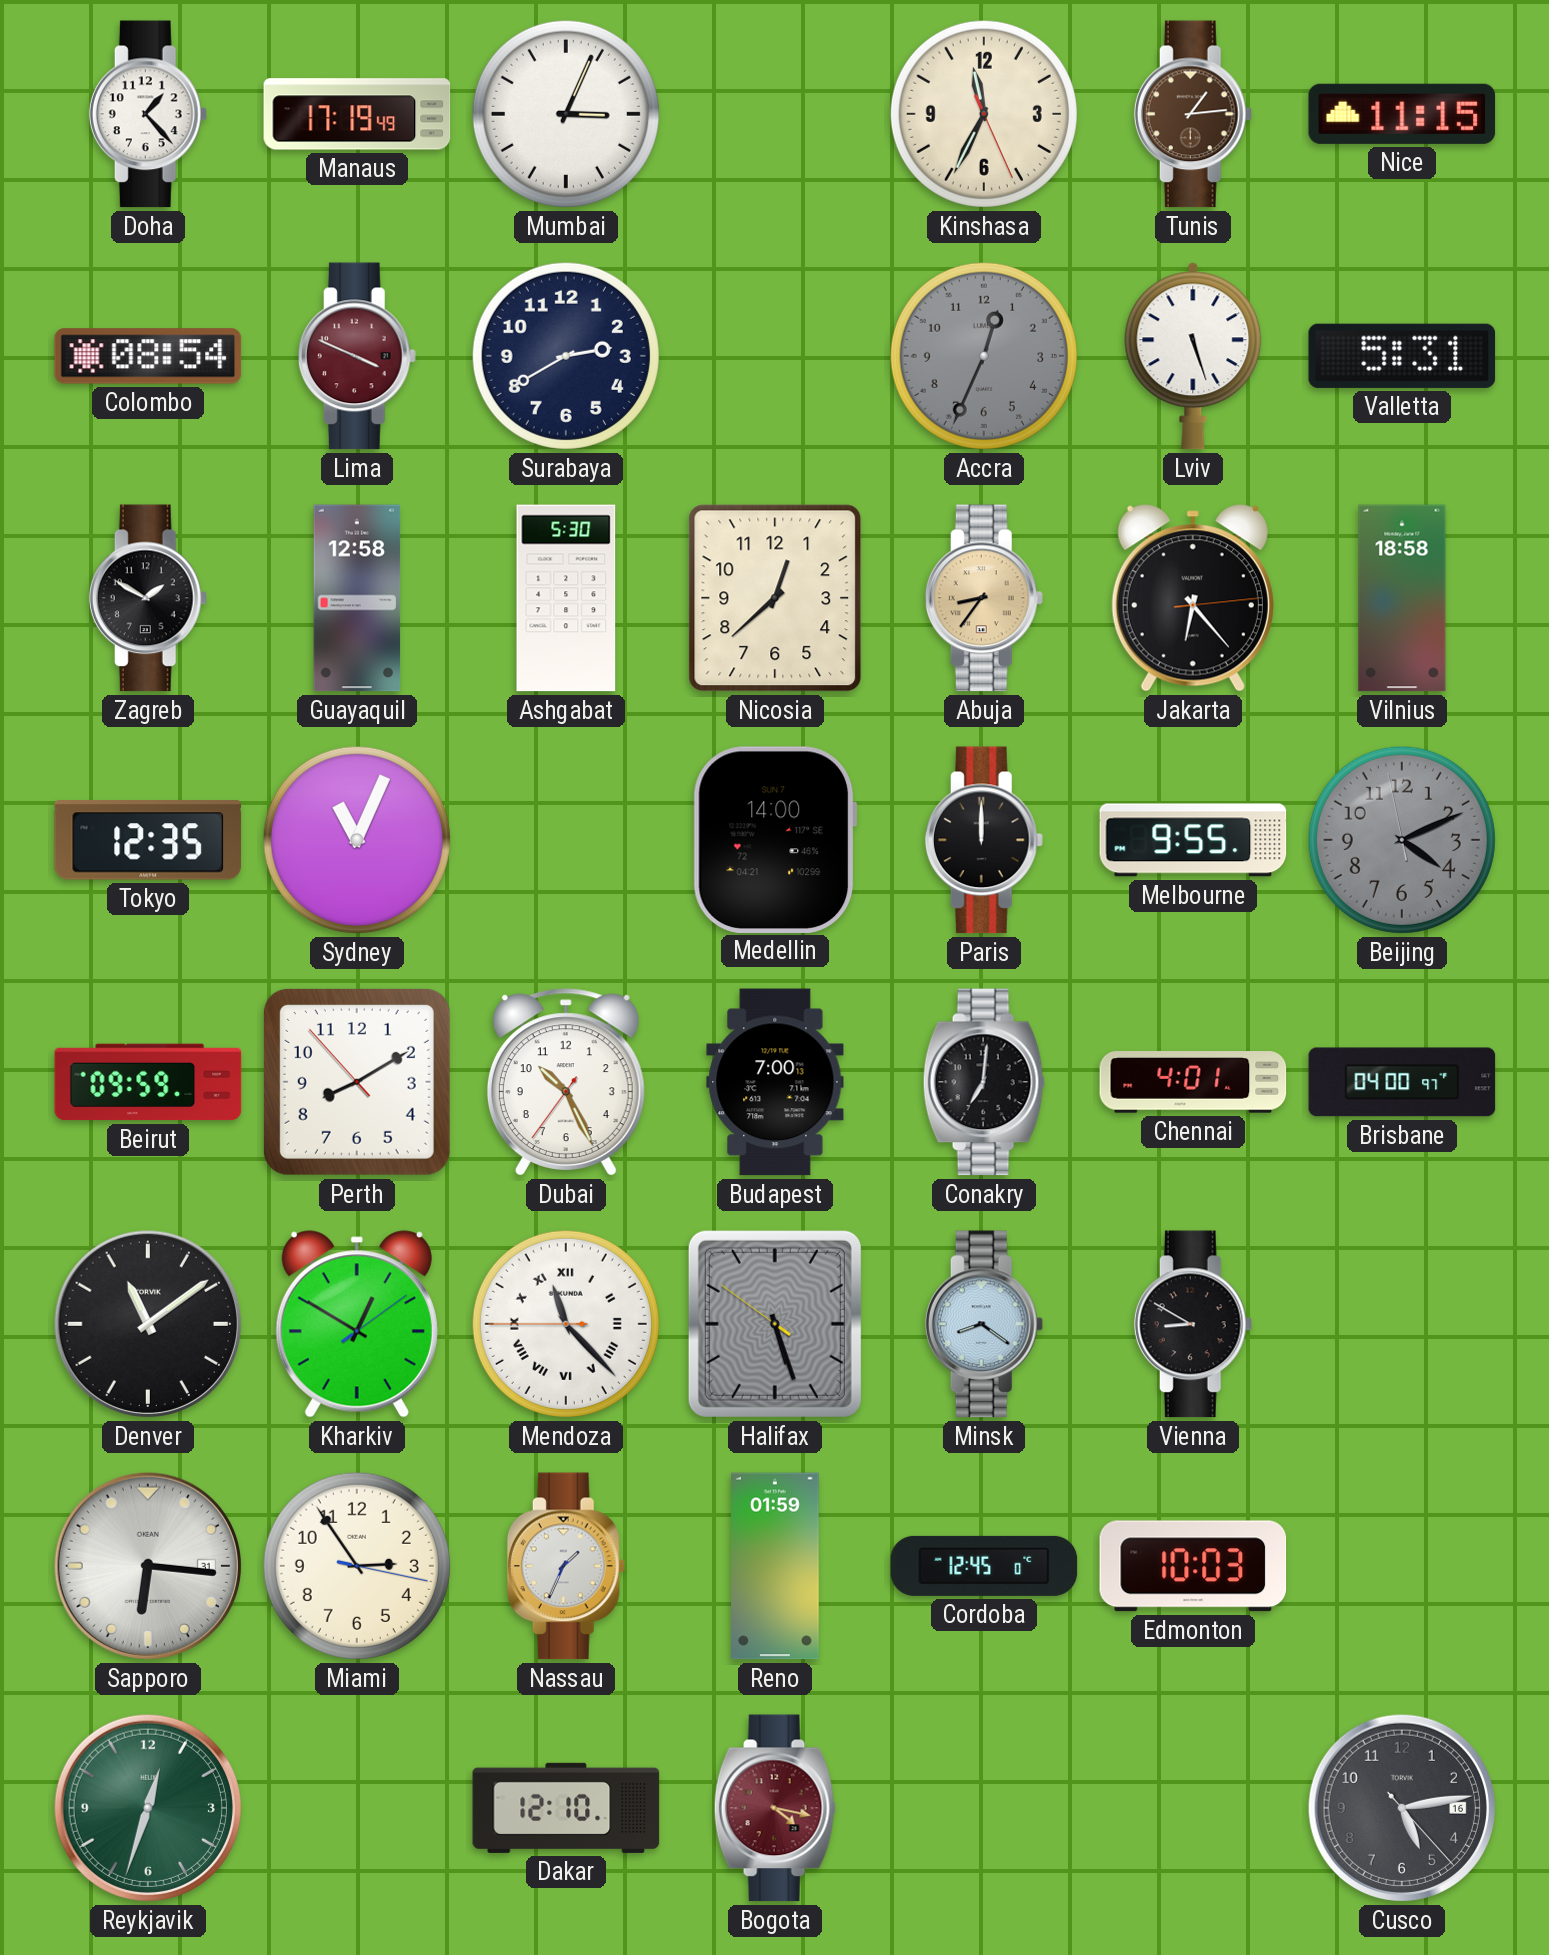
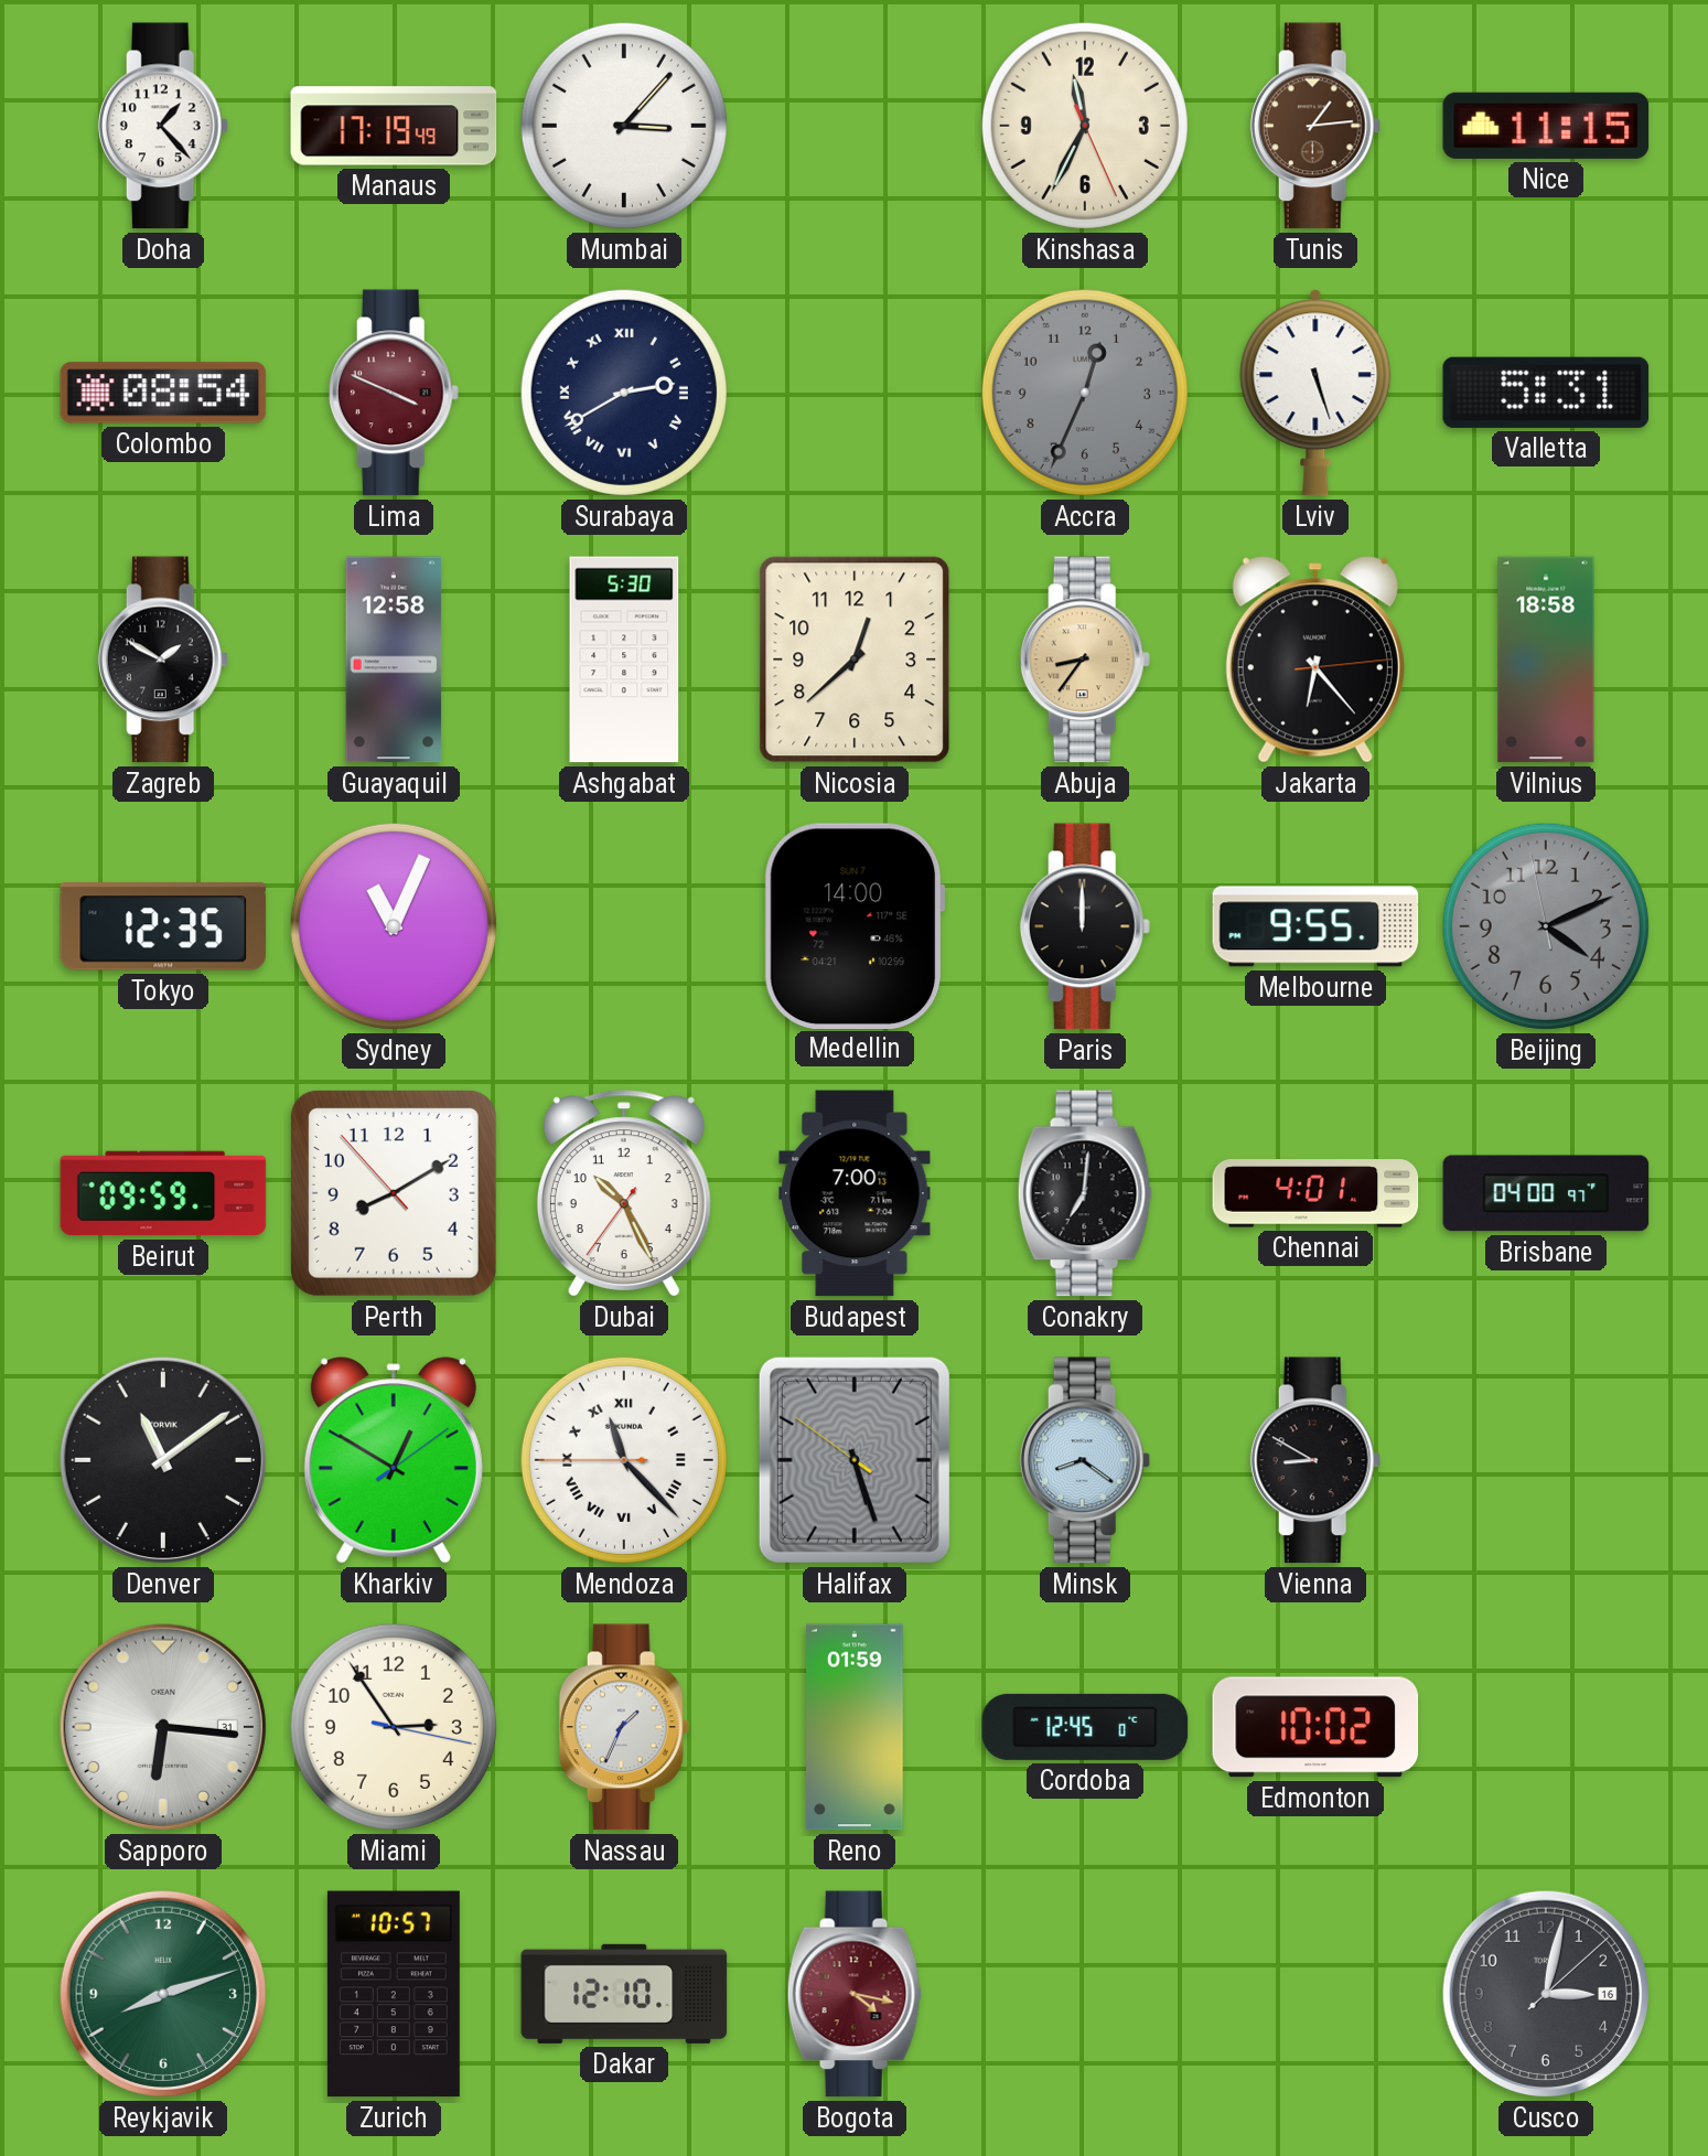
Mumbai: 3:04 -> 3:07 (624, 126)
Surabaya numerals: Arabic -> Roman (624, 393)
Edmonton: 10:03 -> 10:02 (1315, 1727)
Reykjavik: 12:33 -> 8:12 (163, 1994)
Zurich: none -> 10:57 (394, 1994)
Cusco: 5:13 -> 3:02 (1546, 1994)
